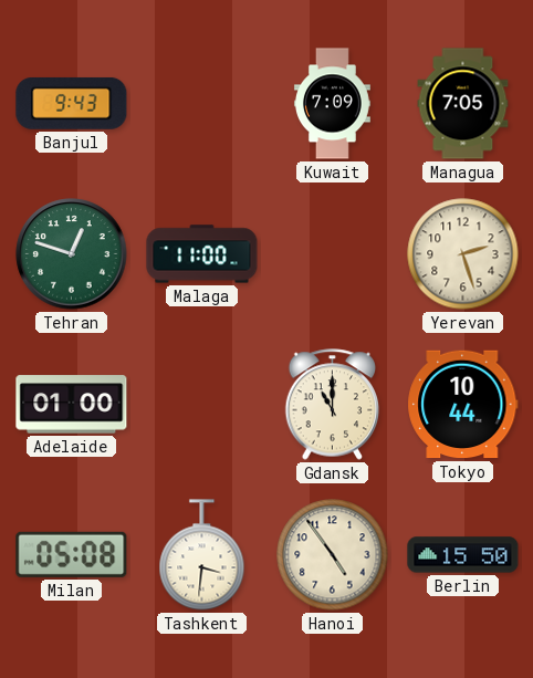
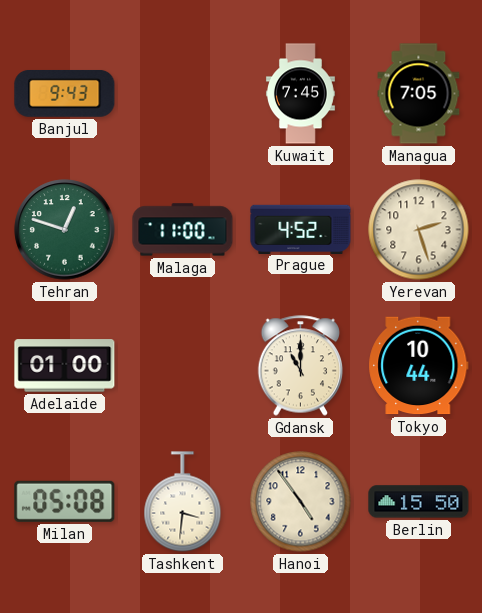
Kuwait: 7:09 -> 7:45 (301, 94)
Prague: none -> 4:52 (301, 229)
